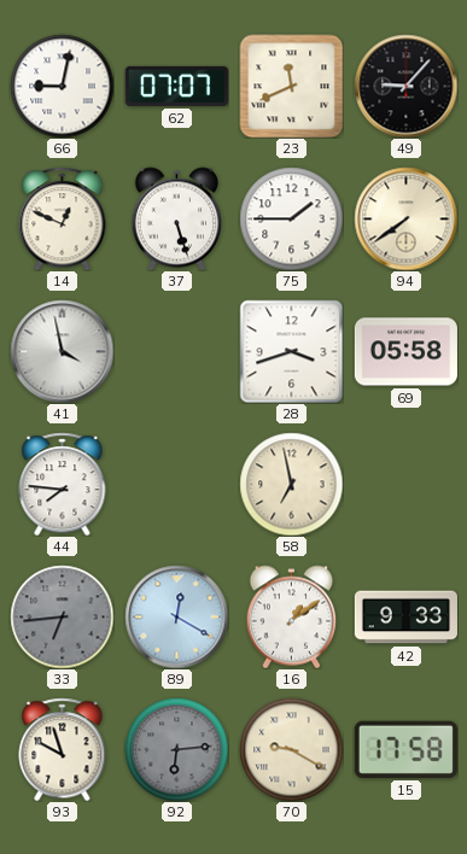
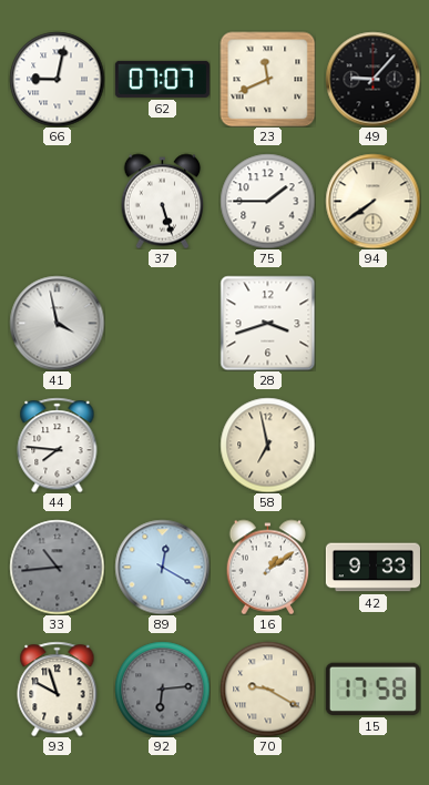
14: 12:49 -> none (63, 218)
69: 05:58 -> none (405, 352)
33: 6:44 -> 10:44 (57, 567)
